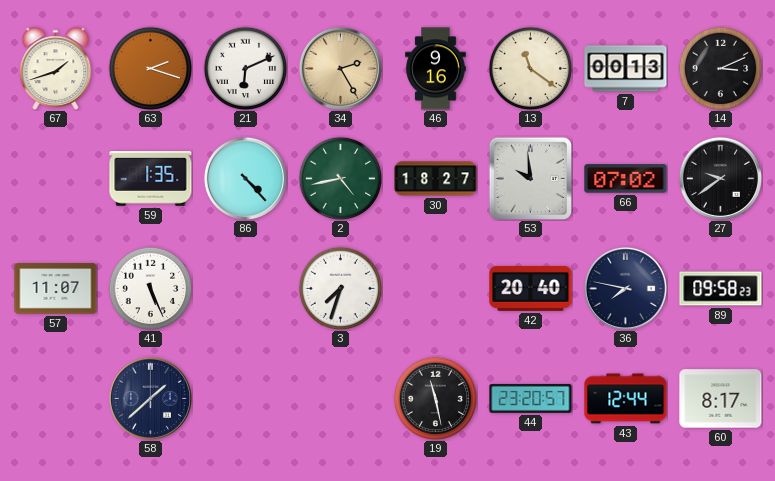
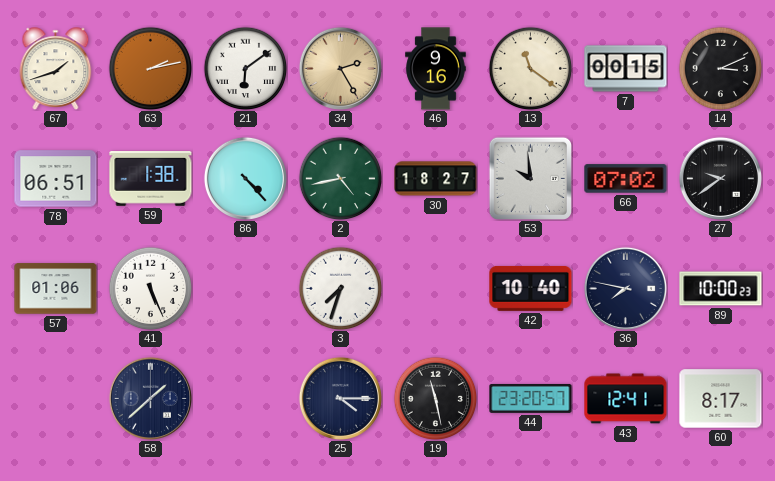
63: 2:18 -> 2:13 (150, 68)
21: 6:11 -> 6:09 (245, 68)
7: 00:13 -> 00:15 (626, 69)
78: none -> 06:51 (56, 179)
59: 1:35 -> 1:38 (151, 179)
57: 11:07 -> 01:06 (56, 289)
42: 20:40 -> 10:40 (531, 288)
89: 09:58 -> 10:00 (721, 289)
25: none -> 4:15 (340, 398)
43: 12:44 -> 12:41 (626, 399)
